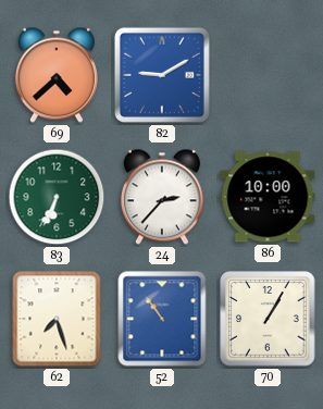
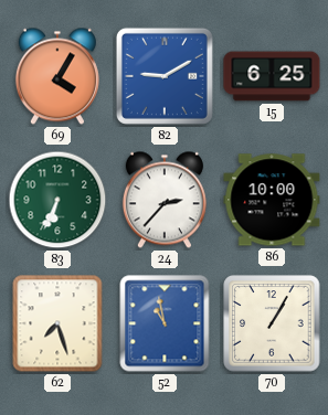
69: 4:38 -> 4:05 (57, 76)
15: none -> 6:25 (272, 76)
52: 10:54 -> 10:58 (165, 323)
